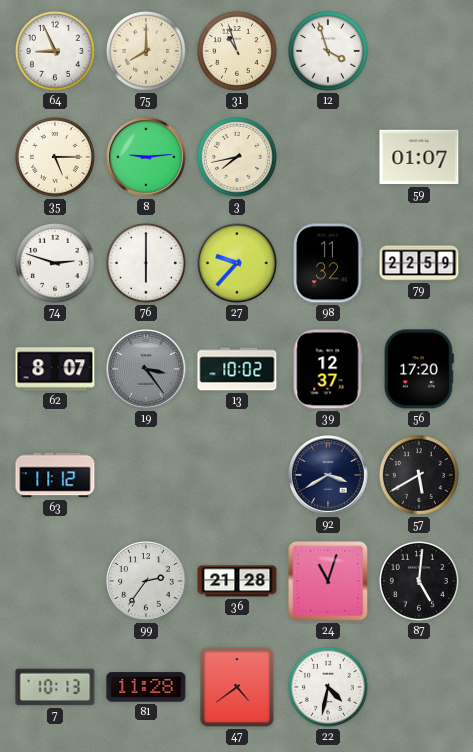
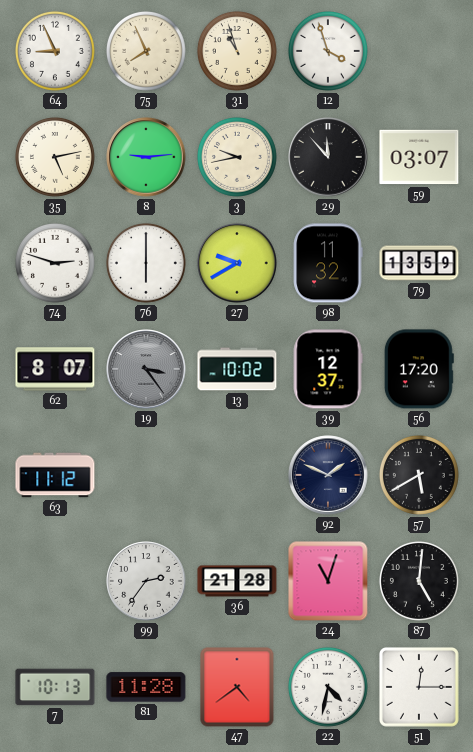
75: 8:00 -> 7:56 (146, 51)
35: 5:15 -> 5:13 (55, 157)
3: 7:43 -> 9:43 (237, 157)
29: none -> 11:53 (328, 157)
59: 01:07 -> 03:07 (419, 157)
27: 9:37 -> 9:40 (237, 263)
79: 22:59 -> 13:59 (419, 263)
92: 3:40 -> 1:49 (328, 475)
51: none -> 12:15 (419, 687)
